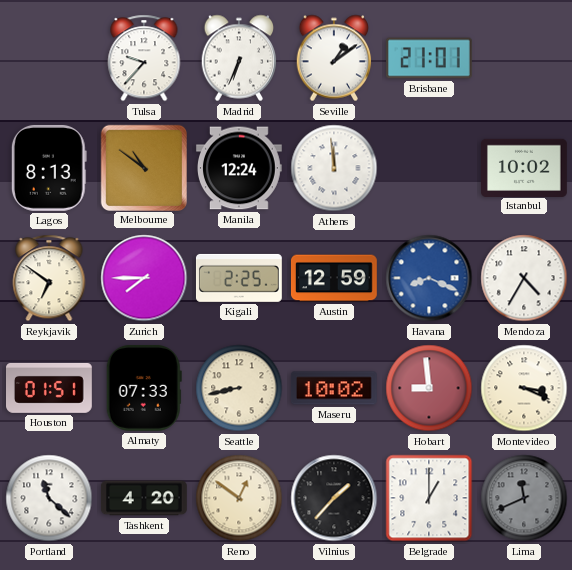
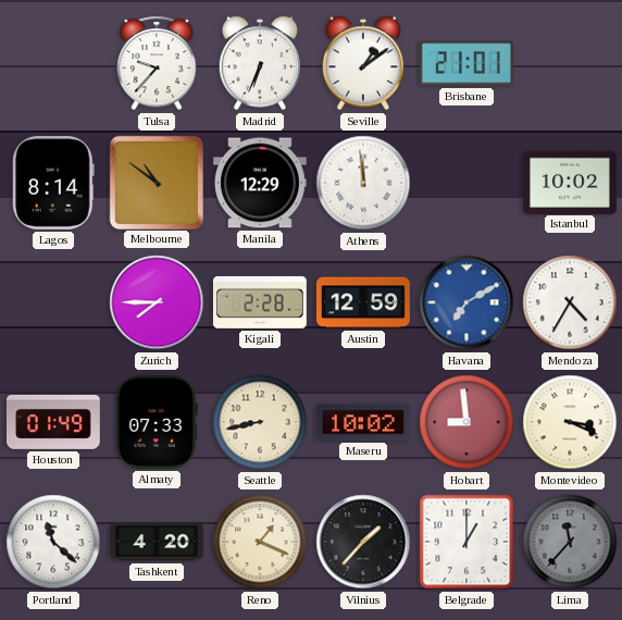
Lagos: 8:13 -> 8:14 (53, 183)
Manila: 12:24 -> 12:29 (260, 183)
Reykjavik: 6:51 -> none (49, 278)
Kigali: 2:25 -> 2:28 (260, 302)
Havana: 8:19 -> 7:10 (467, 302)
Houston: 01:51 -> 01:49 (54, 422)
Reno: 12:51 -> 1:19 (260, 542)
Lima: 11:41 -> 11:37 (570, 542)
